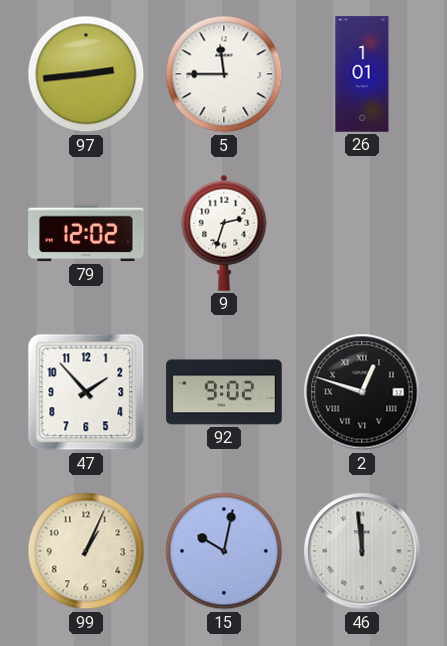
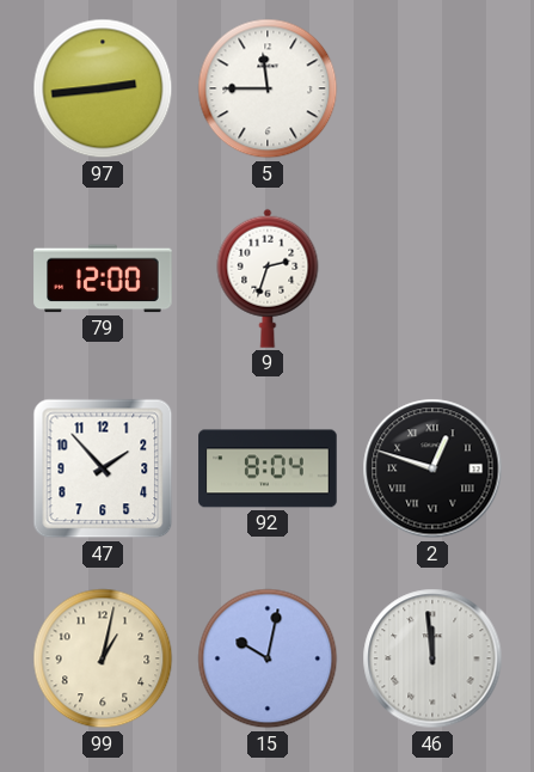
26: 1:01 -> none (362, 74)
79: 12:02 -> 12:00 (103, 278)
92: 9:02 -> 8:04 (268, 468)
99: 1:04 -> 1:02 (103, 658)
